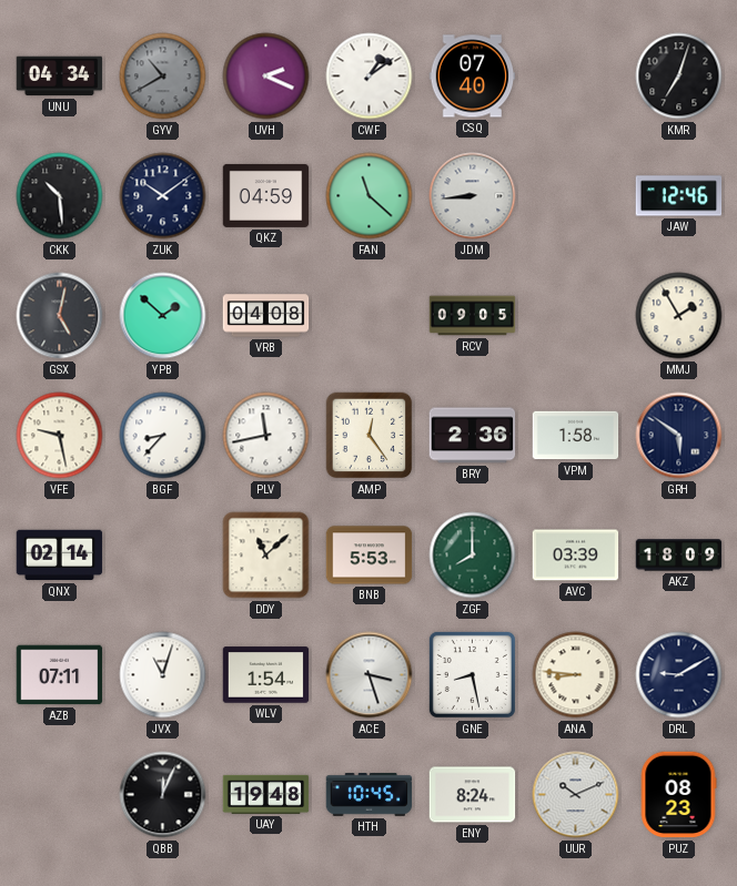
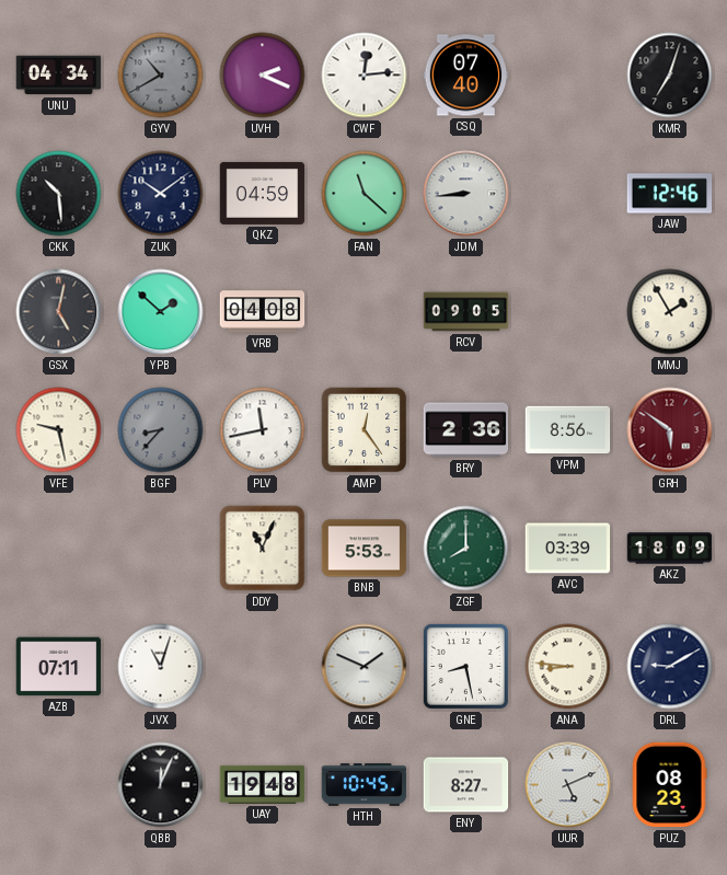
CWF: 1:09 -> 12:14 (365, 76)
BGF dial: white -> grey (161, 430)
VPM: 1:58 -> 8:56 (568, 430)
GRH dial: navy -> burgundy (670, 430)
QNX: 02:14 -> none (60, 556)
DDY: 11:08 -> 11:04 (263, 549)
WLV: 1:54 -> none (266, 675)
ACE: 3:27 -> 1:49 (365, 667)
ENY: 8:24 -> 8:27 (466, 785)
UUR: 10:11 -> 5:11 (568, 785)
